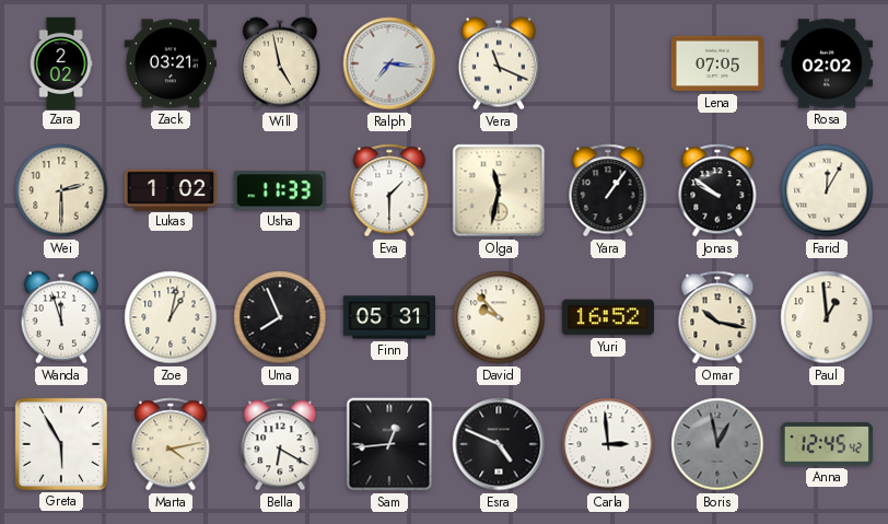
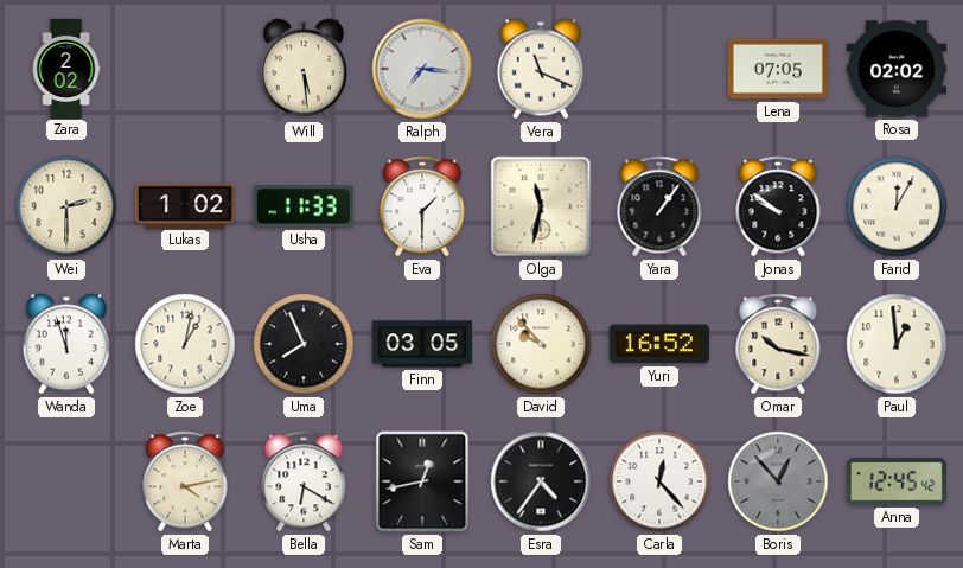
Zack: 03:21 -> none (171, 63)
Will: 4:58 -> 5:29 (304, 69)
Finn: 05:31 -> 03:05 (421, 344)
Greta: 5:55 -> none (61, 444)
Sam: 12:44 -> 12:43 (422, 481)
Esra: 4:49 -> 4:36 (541, 481)
Carla: 2:59 -> 12:23 (659, 481)
Boris: 12:58 -> 12:53 (778, 481)
